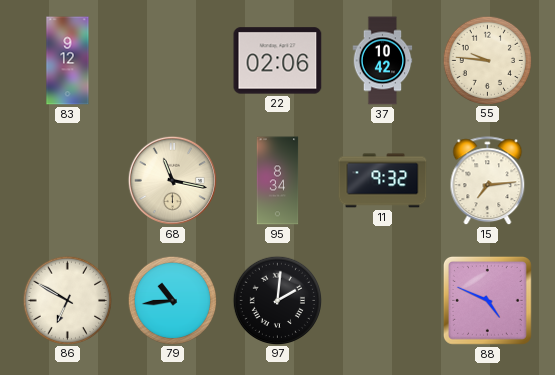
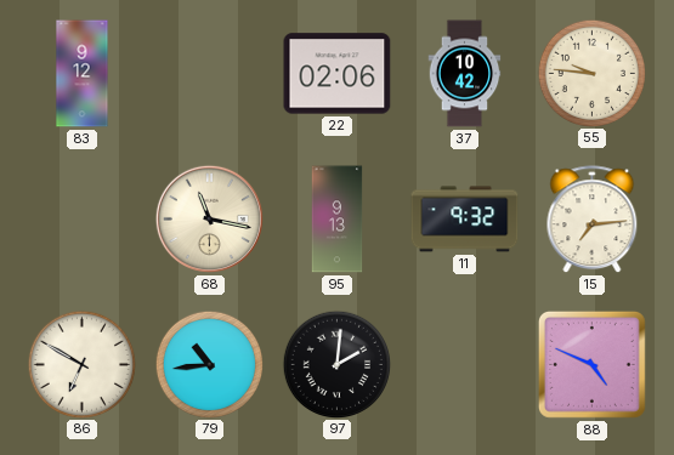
95: 8:34 -> 9:13 (338, 220)
